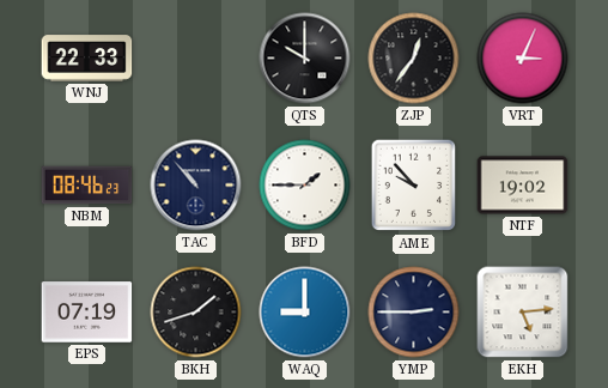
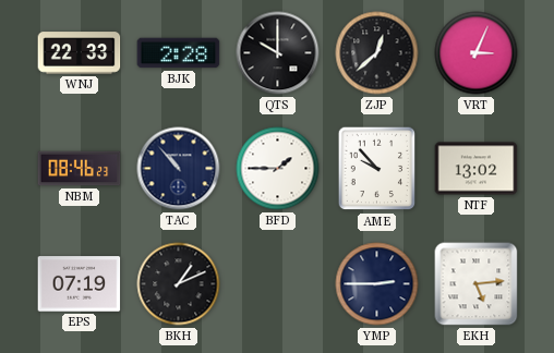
BJK: none -> 2:28 (179, 53)
ZJP: 12:36 -> 12:38 (377, 53)
NTF: 19:02 -> 13:02 (477, 169)
BKH: 1:42 -> 1:11 (179, 284)
WAQ: 9:00 -> none (305, 313)
